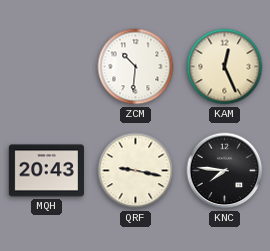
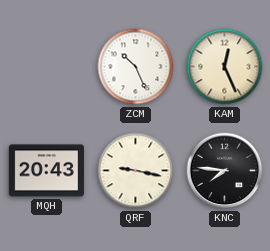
ZCM: 10:31 -> 10:26 (136, 67)
